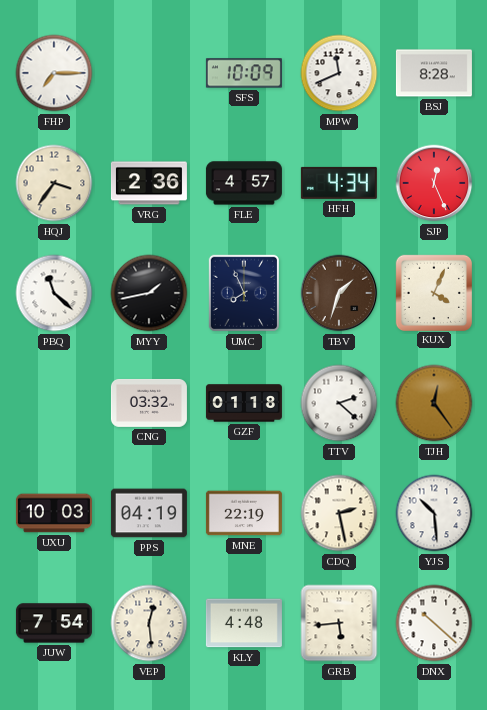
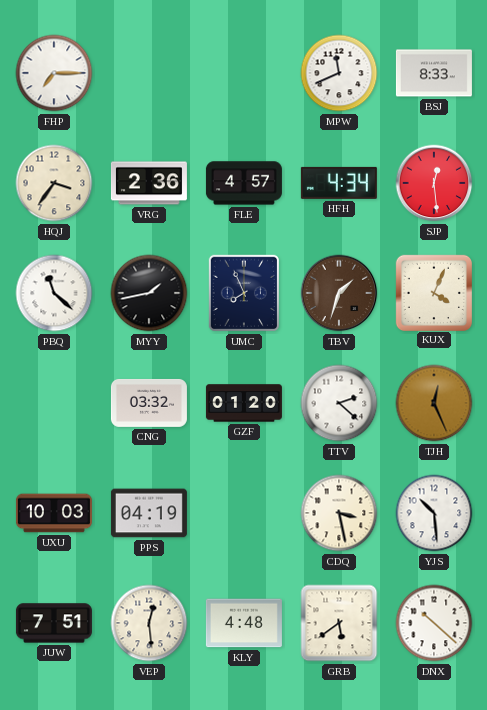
SFS: 10:09 -> none (244, 73)
BSJ: 8:28 -> 8:33 (434, 73)
SJP: 12:26 -> 12:29 (434, 183)
GZF: 01:18 -> 01:20 (244, 403)
TJH: 12:24 -> 12:26 (434, 403)
MNE: 22:19 -> none (244, 513)
CDQ: 2:28 -> 3:28 (339, 513)
JUW: 7:54 -> 7:51 (54, 623)
GRB: 5:44 -> 5:39 (339, 623)
